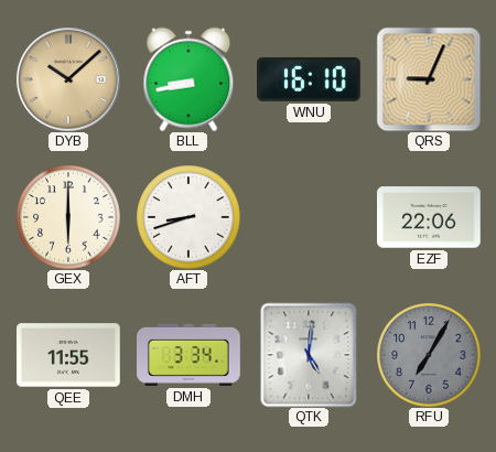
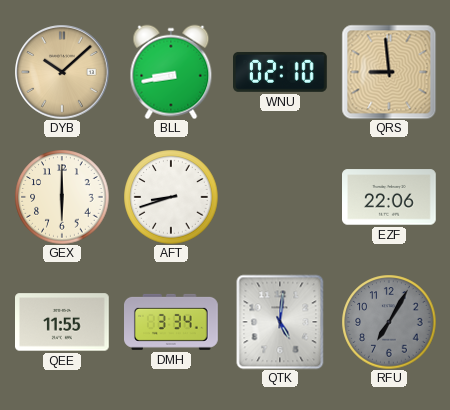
WNU: 16:10 -> 02:10 (281, 72)
QRS: 9:04 -> 8:59 (389, 72)
